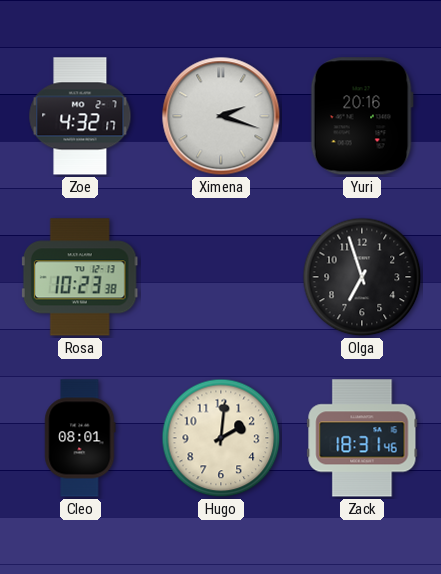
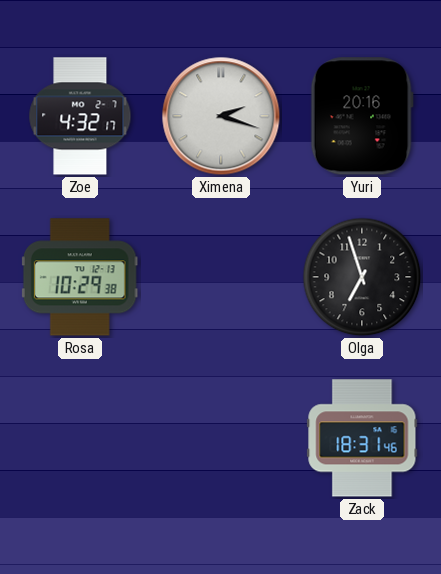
Rosa: 10:23 -> 10:29 (80, 277)
Cleo: 08:01 -> none (80, 438)
Hugo: 2:01 -> none (221, 438)
